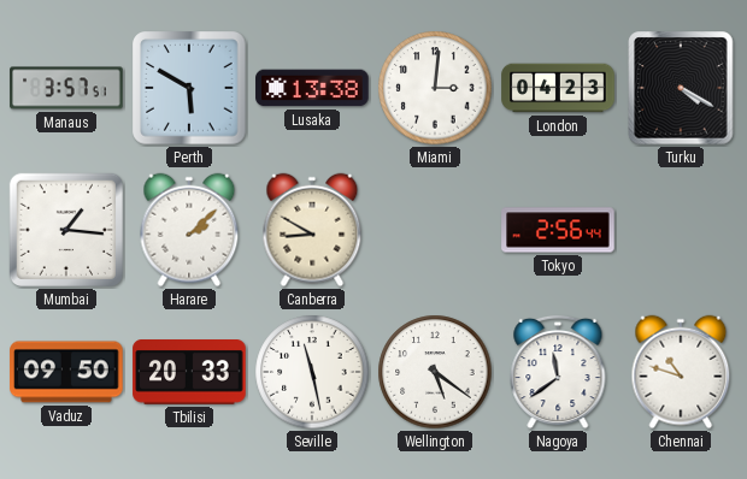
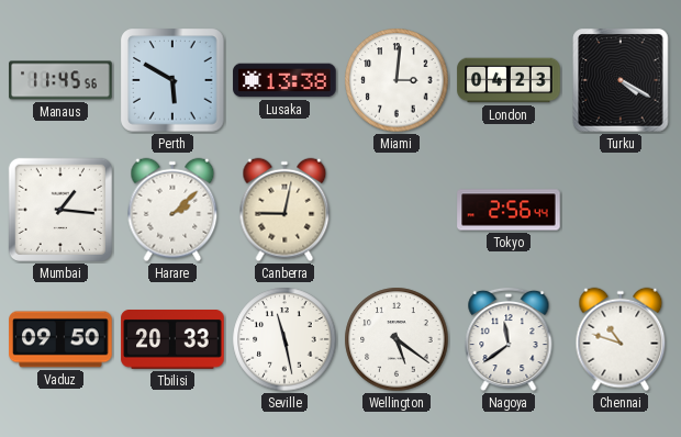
Manaus: 3:57 -> 11:45 (60, 80)
Canberra: 8:50 -> 9:02 (284, 210)
